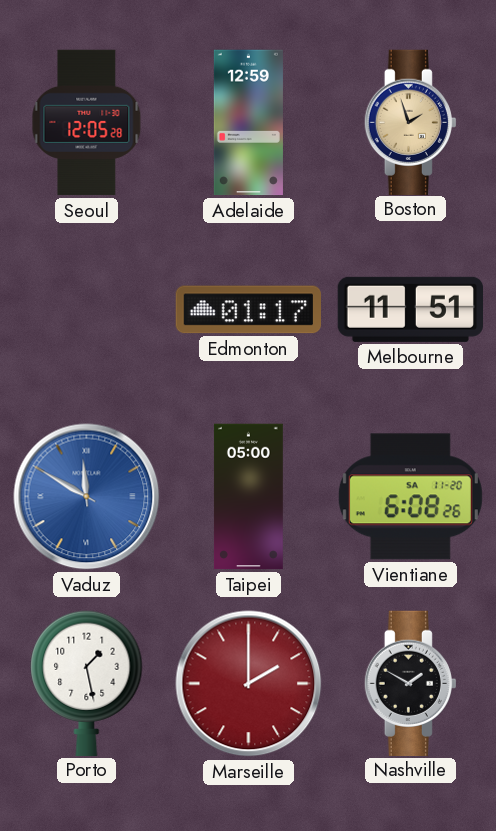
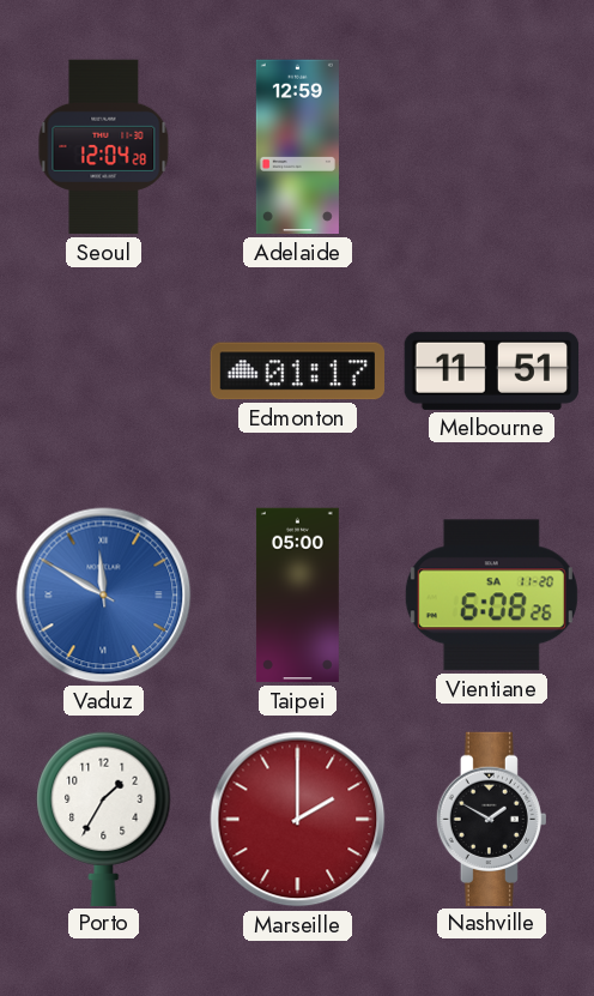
Seoul: 12:05 -> 12:04 (104, 147)
Boston: 1:57 -> none (410, 122)
Porto: 1:28 -> 1:35 (104, 819)
